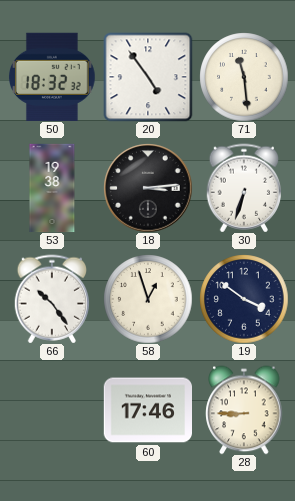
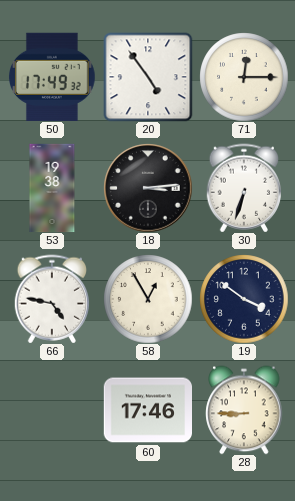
50: 18:32 -> 17:49 (53, 77)
71: 11:29 -> 12:15 (244, 77)
66: 10:24 -> 4:47 (51, 299)
58: 12:57 -> 12:55 (148, 299)
